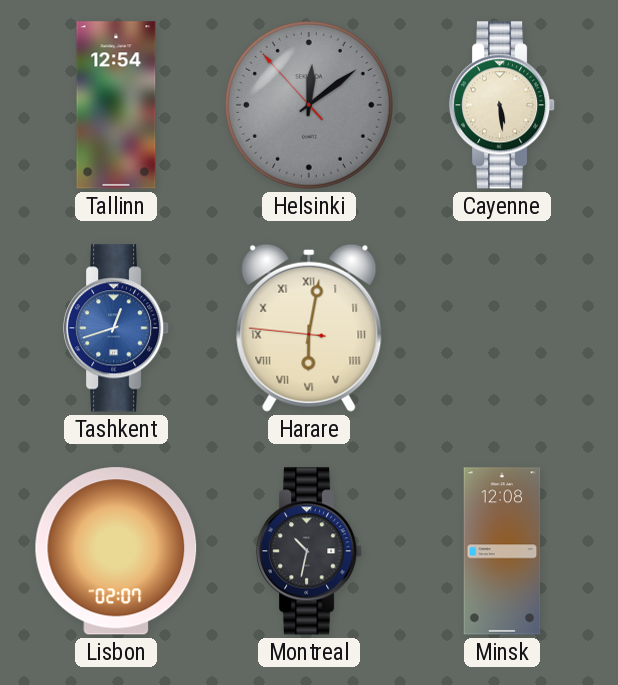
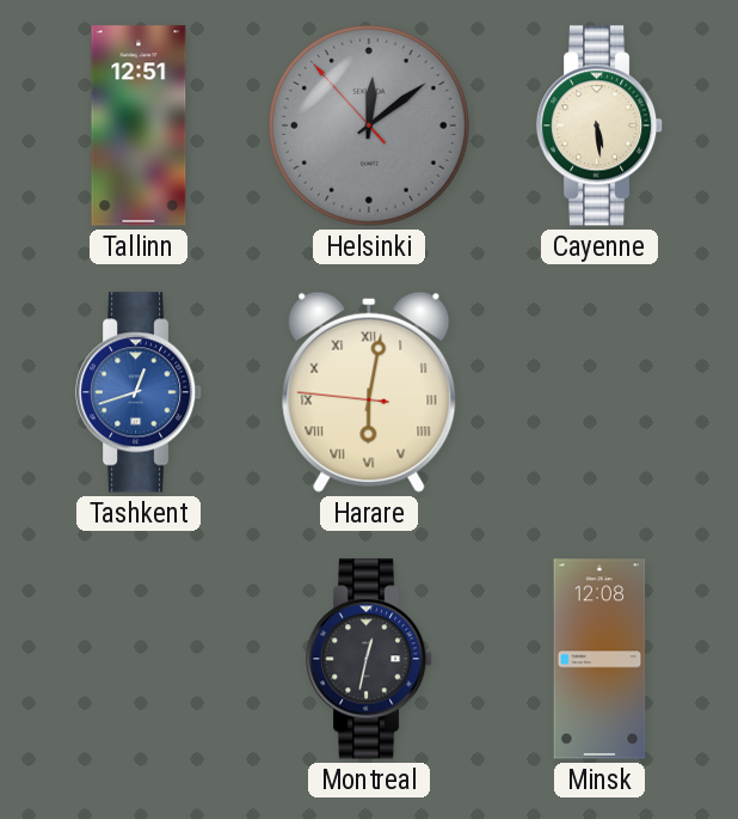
Tallinn: 12:54 -> 12:51 (139, 126)
Lisbon: 02:07 -> none (116, 551)
Montreal: 10:32 -> 12:32 (369, 659)
